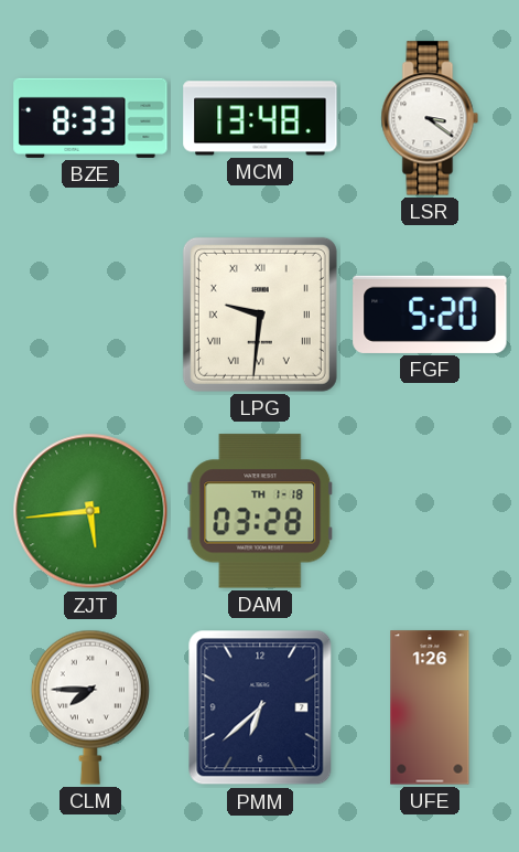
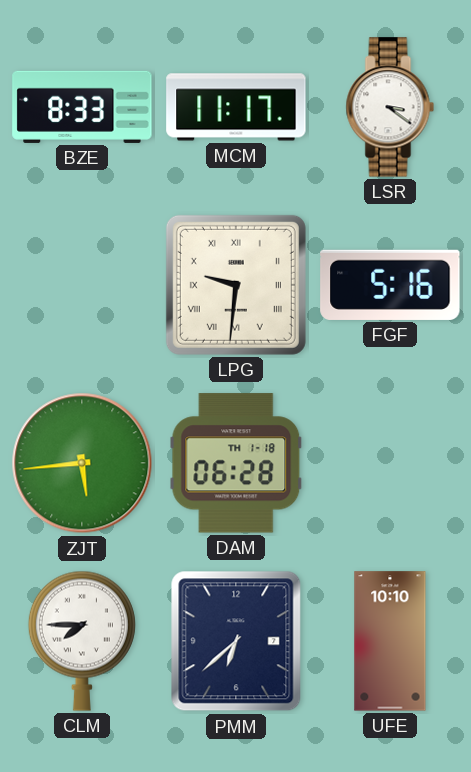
MCM: 13:48 -> 11:17 (236, 107)
FGF: 5:20 -> 5:16 (390, 285)
DAM: 03:28 -> 06:28 (236, 463)
UFE: 1:26 -> 10:10 (390, 641)
